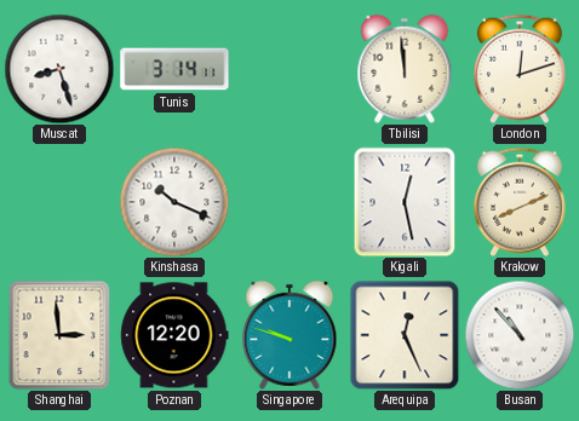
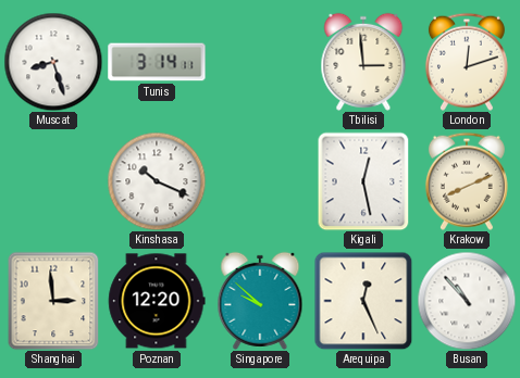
Tbilisi: 11:59 -> 2:59 (363, 62)
Singapore: 9:48 -> 9:52 (260, 301)
